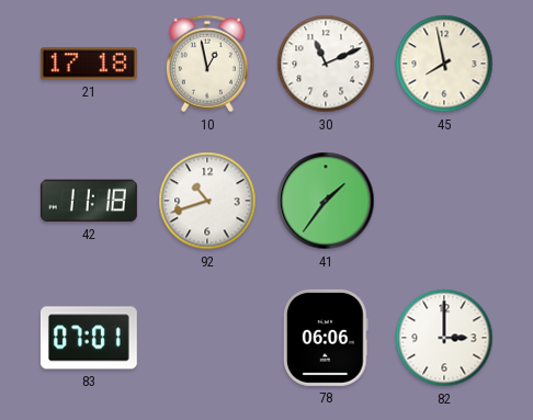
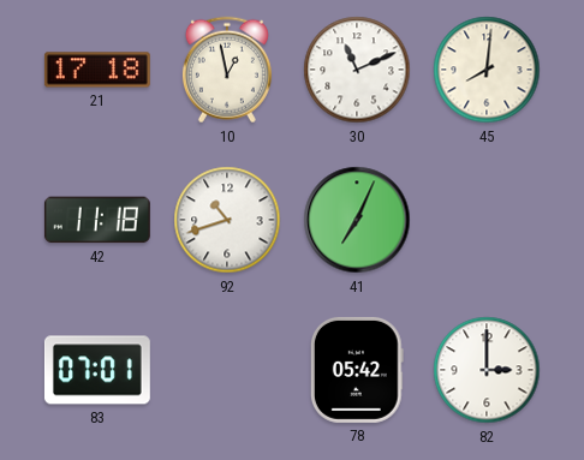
45: 7:58 -> 8:01 (487, 70)
41: 1:36 -> 7:04 (357, 220)
78: 06:06 -> 05:42 (357, 370)
